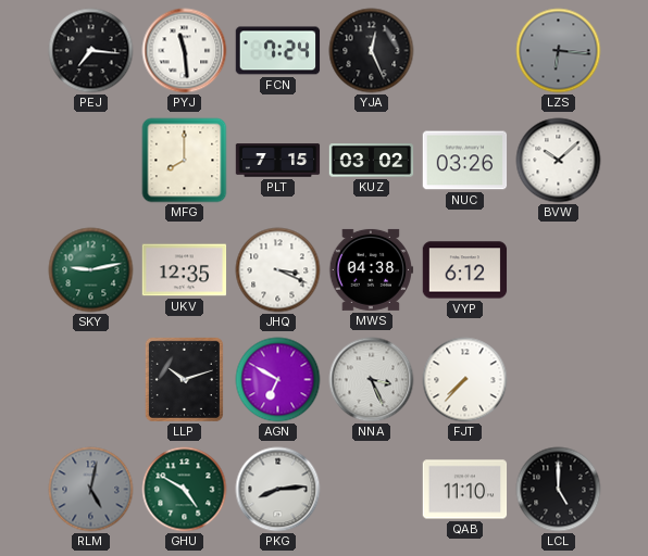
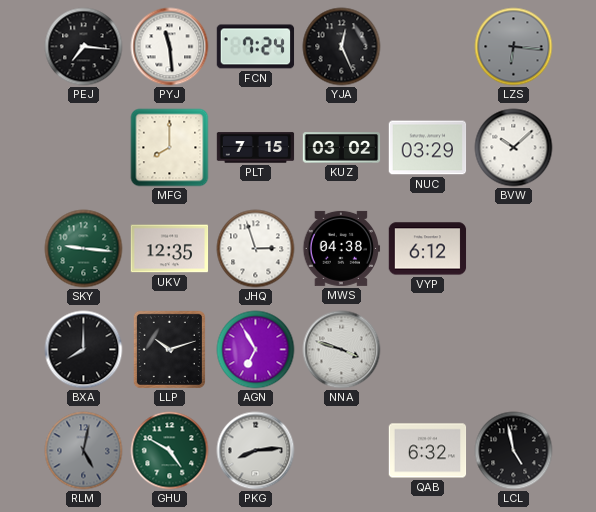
NUC: 03:26 -> 03:29 (428, 148)
SKY: 9:13 -> 9:16 (84, 249)
JHQ: 3:19 -> 2:57 (256, 249)
BXA: none -> 8:00 (84, 350)
AGN: 6:50 -> 6:55 (256, 350)
NNA: 3:26 -> 3:48 (342, 350)
FJT: 7:37 -> none (465, 380)
QAB: 11:10 -> 6:32 (428, 451)
LCL: 5:00 -> 4:58 (514, 451)
